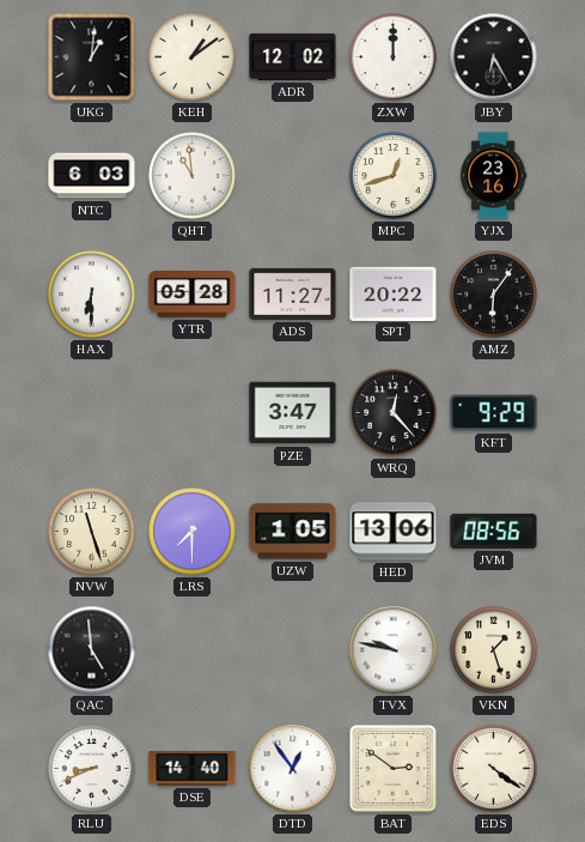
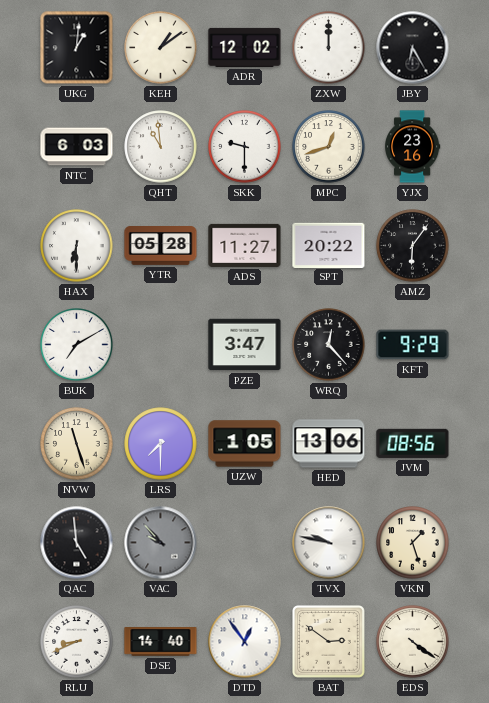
SKK: none -> 9:30 (245, 147)
BUK: none -> 7:10 (77, 345)
VAC: none -> 9:53 (161, 543)
